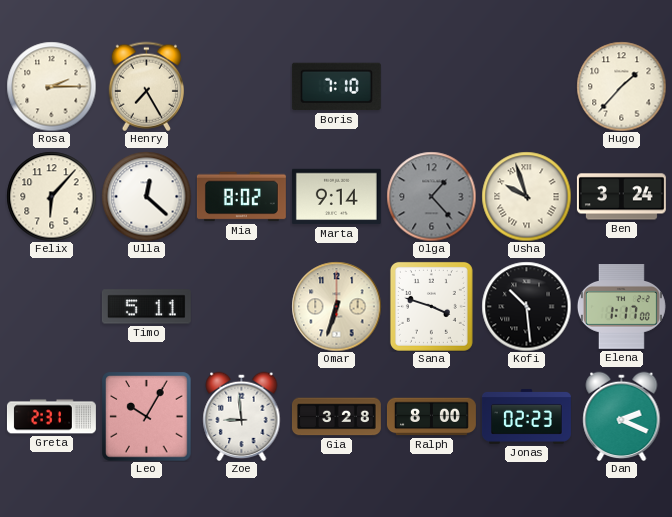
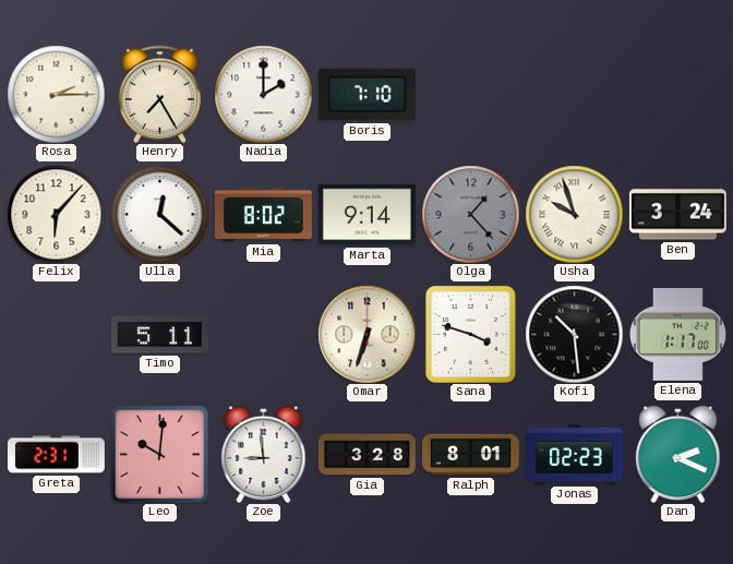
Nadia: none -> 2:00 (263, 94)
Hugo: 1:37 -> none (621, 86)
Leo: 10:05 -> 10:01 (159, 454)
Ralph: 8:00 -> 8:01 (470, 455)
